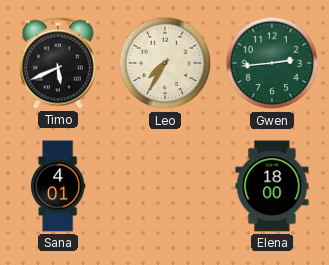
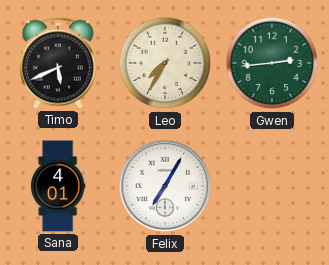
Felix: none -> 7:05 (165, 186)
Elena: 18:00 -> none (272, 186)
